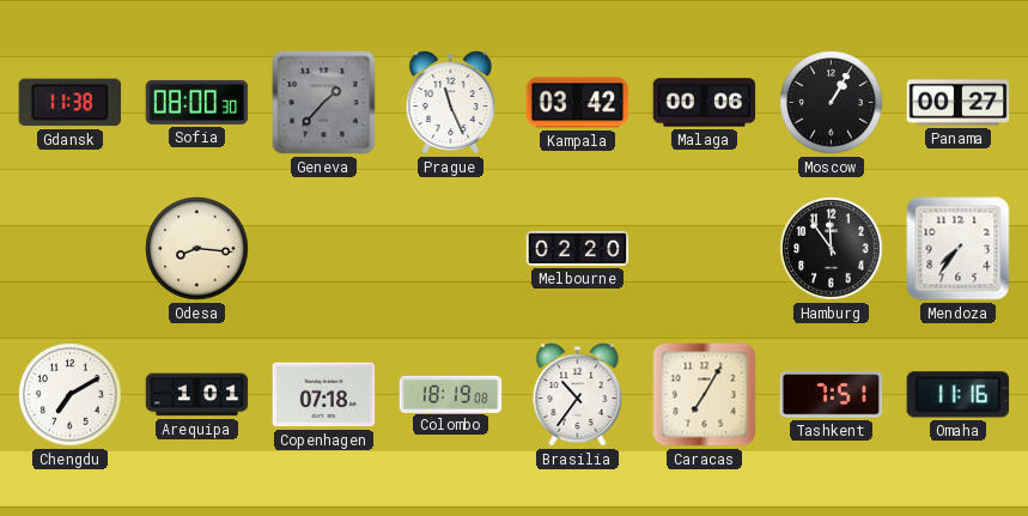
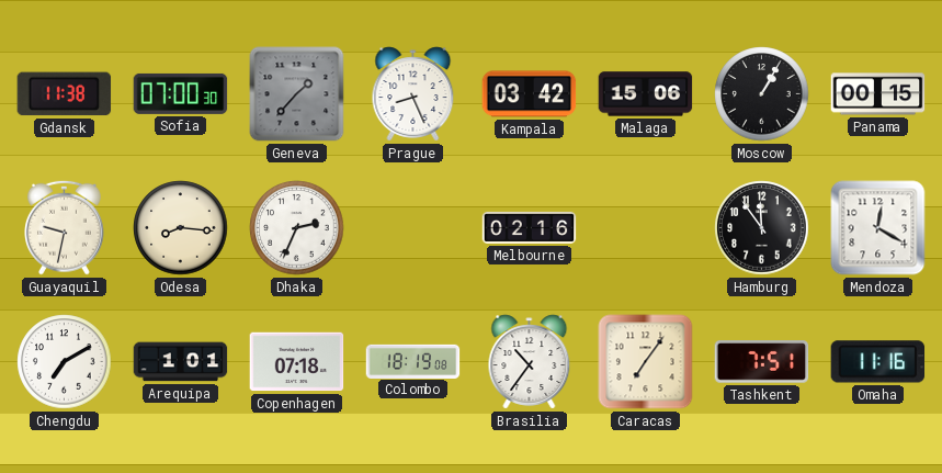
Sofia: 08:00 -> 07:00 (181, 93)
Prague: 11:26 -> 8:26 (413, 94)
Malaga: 00:06 -> 15:06 (646, 94)
Panama: 00:27 -> 00:15 (878, 94)
Guayaquil: none -> 9:32 (65, 227)
Dhaka: none -> 2:34 (297, 228)
Melbourne: 02:20 -> 02:16 (530, 227)
Mendoza: 7:36 -> 12:20 (878, 228)
Caracas: 7:05 -> 7:06 (646, 362)
